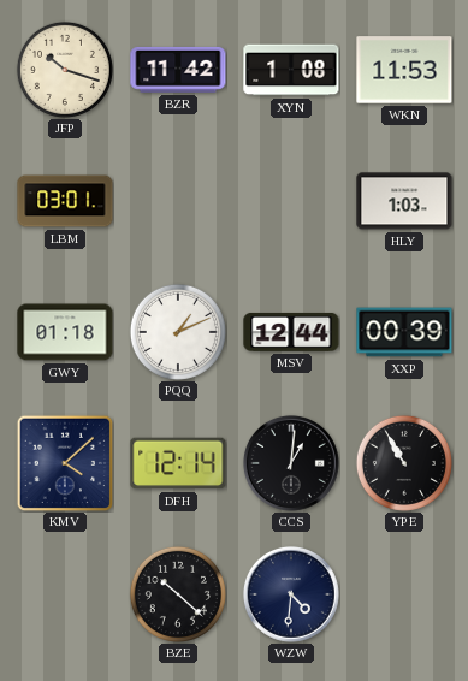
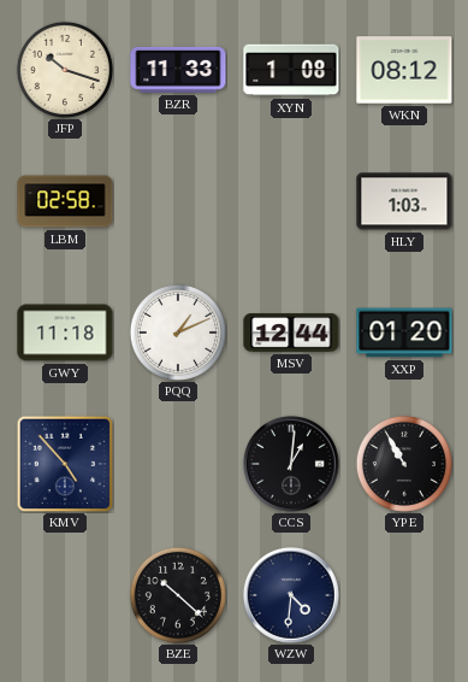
BZR: 11:42 -> 11:33 (178, 70)
WKN: 11:53 -> 08:12 (404, 70)
LBM: 03:01 -> 02:58 (65, 201)
GWY: 01:18 -> 11:18 (65, 333)
XXP: 00:39 -> 01:20 (404, 333)
KMV: 4:08 -> 4:53 (65, 464)
DFH: 12:14 -> none (178, 463)
